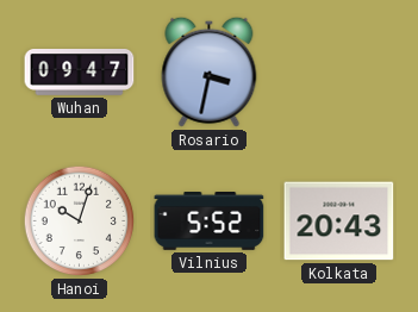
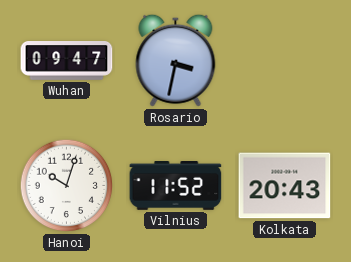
Vilnius: 5:52 -> 11:52 (176, 186)
